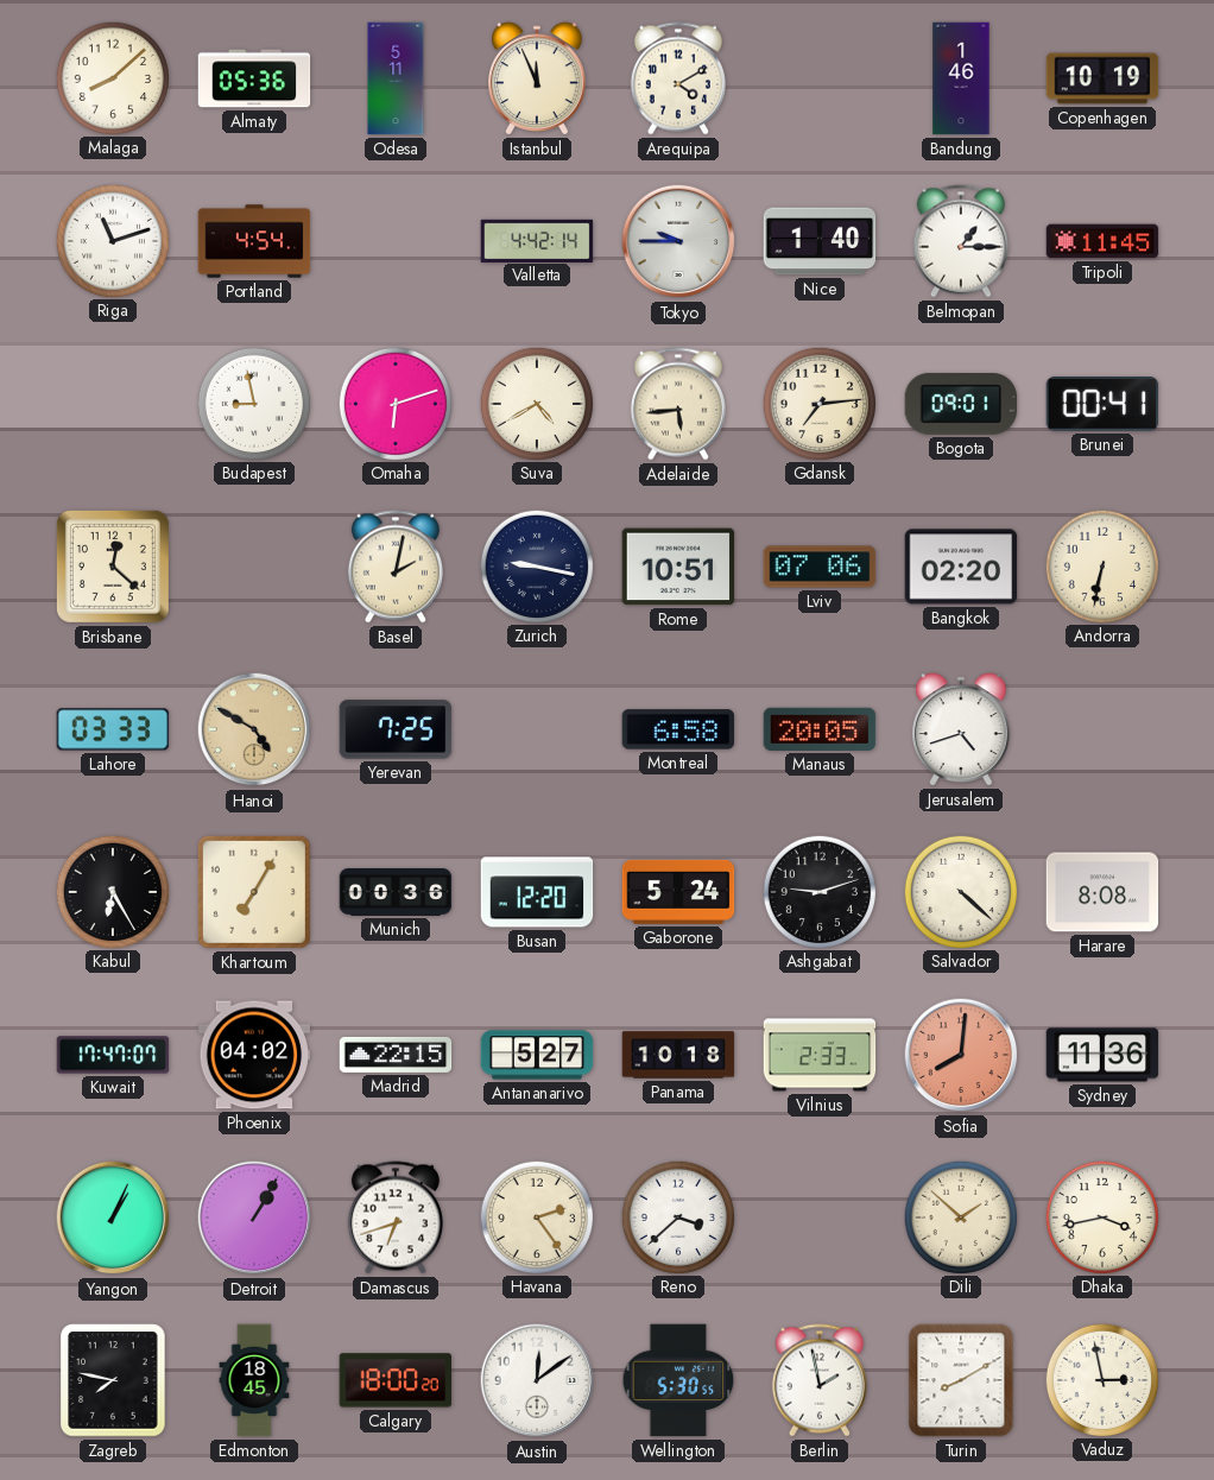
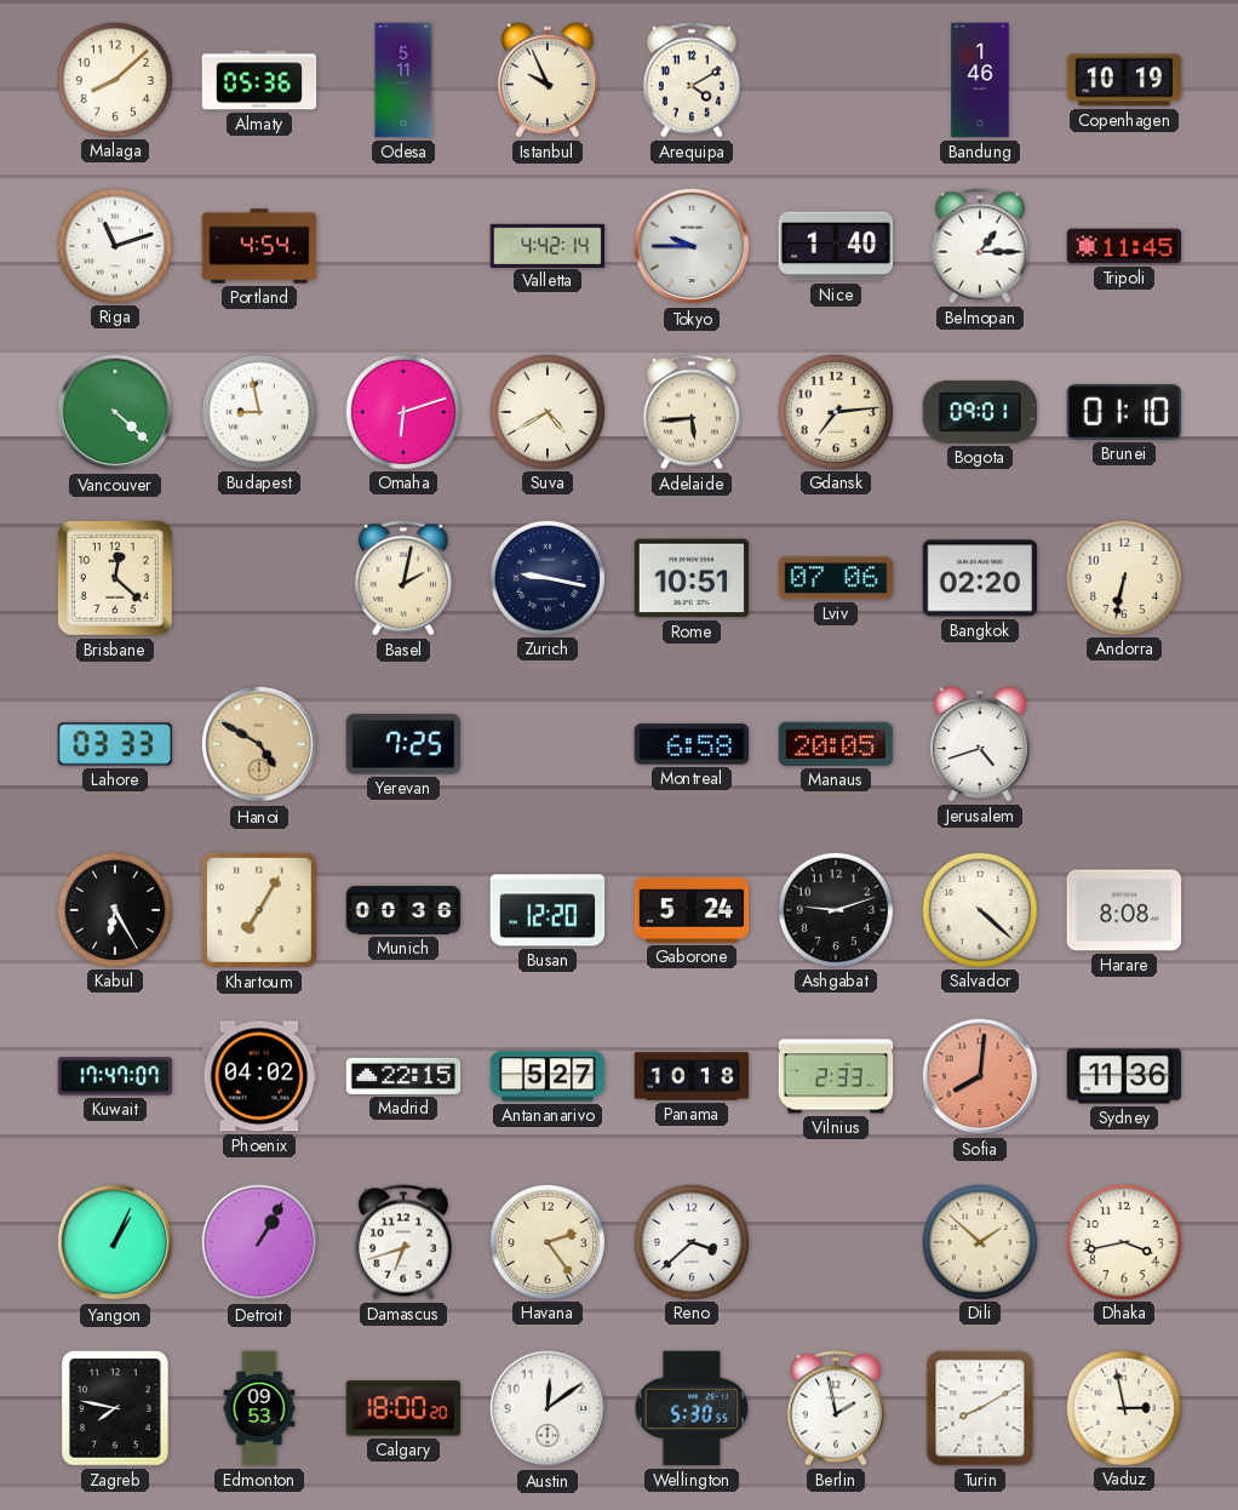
Istanbul: 11:56 -> 9:56 (548, 80)
Vancouver: none -> 4:22 (115, 412)
Brunei: 00:41 -> 01:10 (1124, 412)
Edmonton: 18:45 -> 09:53 (259, 1408)
